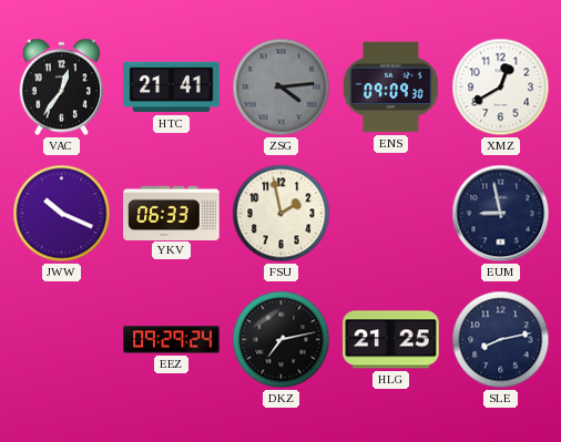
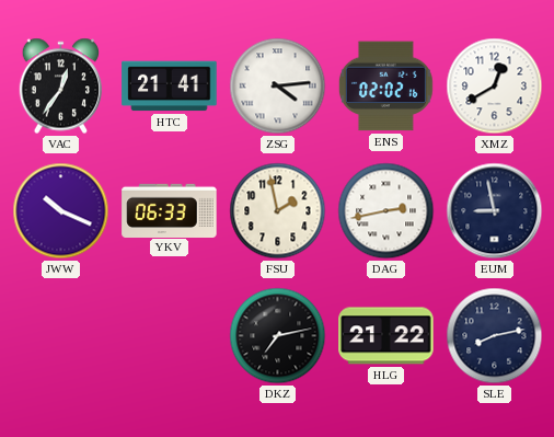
ZSG dial: grey -> white (278, 87)
ENS: 09:09 -> 02:02 (385, 87)
DAG: none -> 2:43 (386, 211)
EEZ: 09:29 -> none (172, 340)
HLG: 21:25 -> 21:22 (386, 336)
